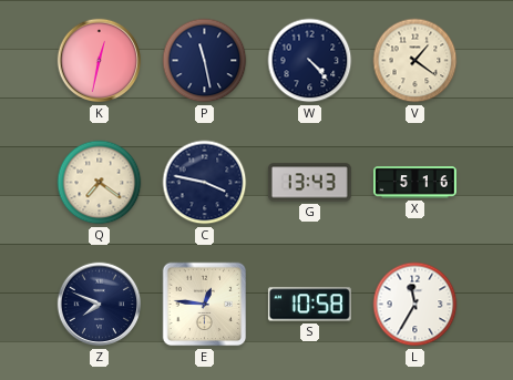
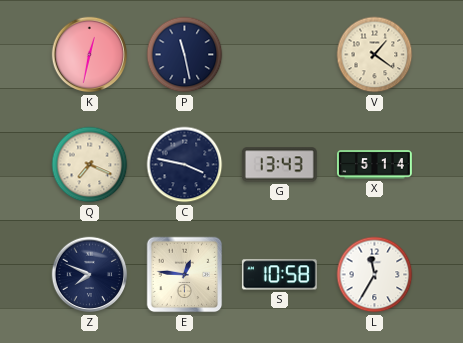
W: 4:23 -> none (310, 61)
Q: 7:21 -> 7:19 (90, 165)
X: 5:16 -> 5:14 (374, 165)
